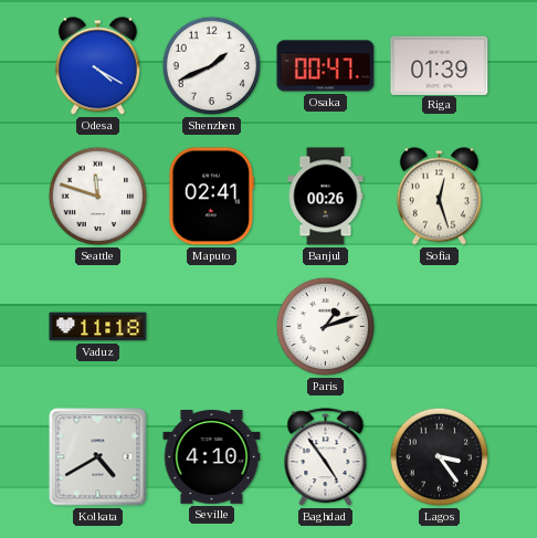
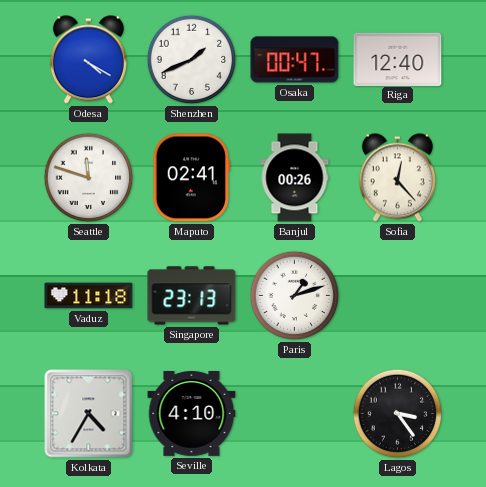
Riga: 01:39 -> 12:40 (398, 59)
Sofia: 12:27 -> 12:23 (397, 178)
Singapore: none -> 23:13 (192, 296)
Kolkata: 4:40 -> 4:35 (89, 414)
Baghdad: 4:54 -> none (326, 457)
